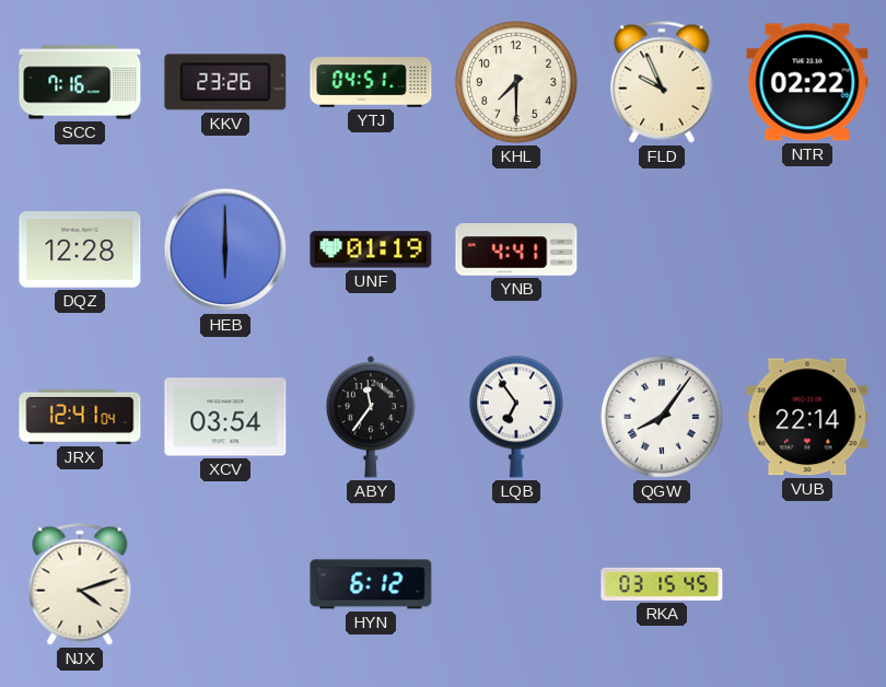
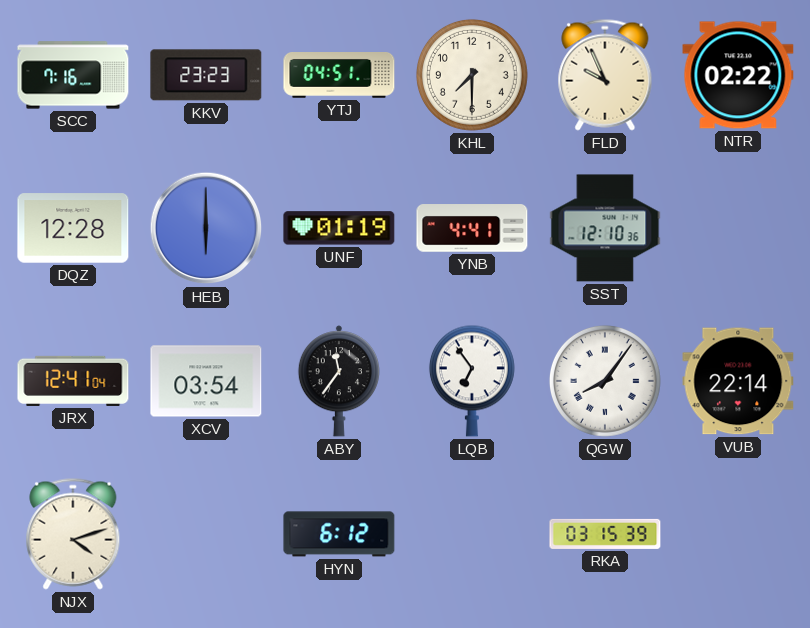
KKV: 23:26 -> 23:23 (206, 75)
SST: none -> 12:10 (605, 228)
RKA: 03:15:45 -> 03:15:39 (605, 534)
